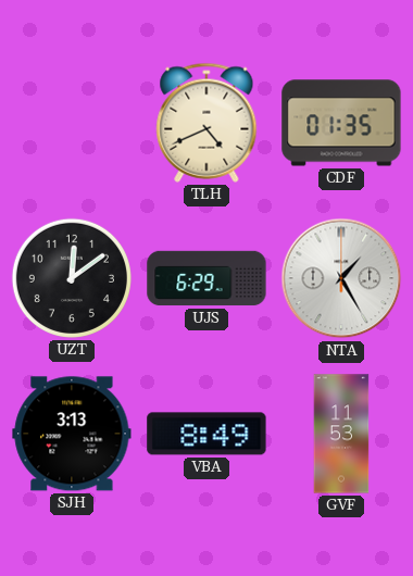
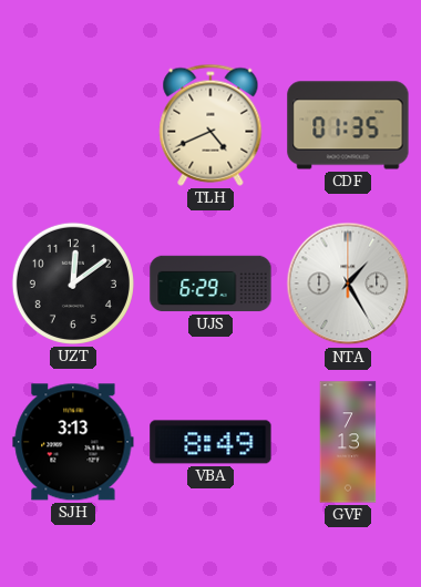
GVF: 11:53 -> 7:13 (348, 442)
